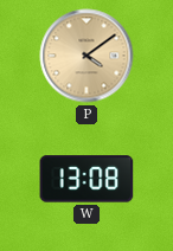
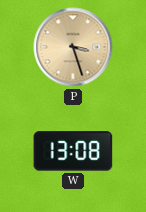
P: 4:09 -> 3:27 (73, 47)
